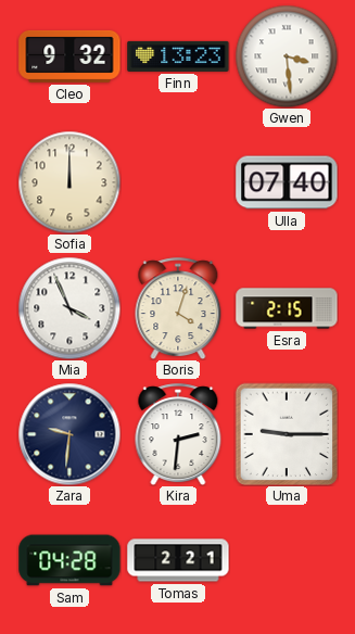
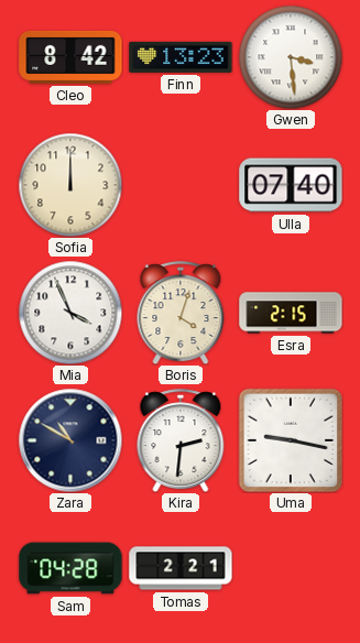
Cleo: 9:32 -> 8:42 (70, 57)
Zara: 9:31 -> 10:50 (70, 440)
Uma: 9:15 -> 9:17 (291, 440)
